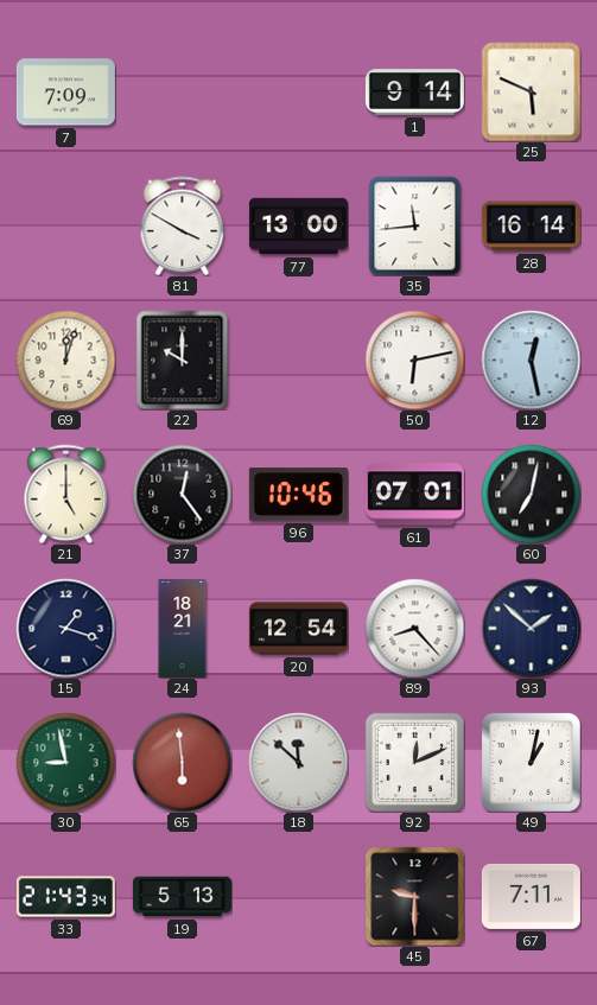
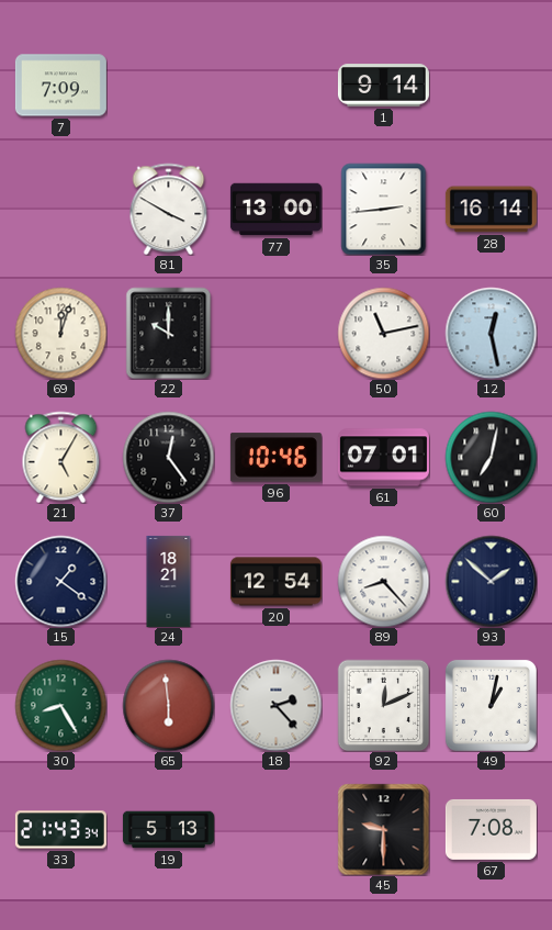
25: 5:49 -> none (531, 91)
35: 11:44 -> 2:44 (384, 209)
50: 6:13 -> 11:13 (383, 333)
21: 5:00 -> 5:05 (61, 457)
15: 1:18 -> 1:21 (60, 581)
30: 8:58 -> 8:25 (60, 705)
18: 11:52 -> 2:23 (275, 705)
67: 7:11 -> 7:08 (491, 829)
